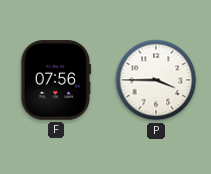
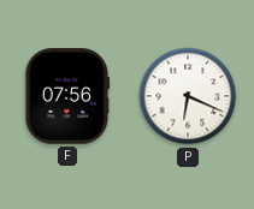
P: 3:45 -> 6:19 (188, 96)
